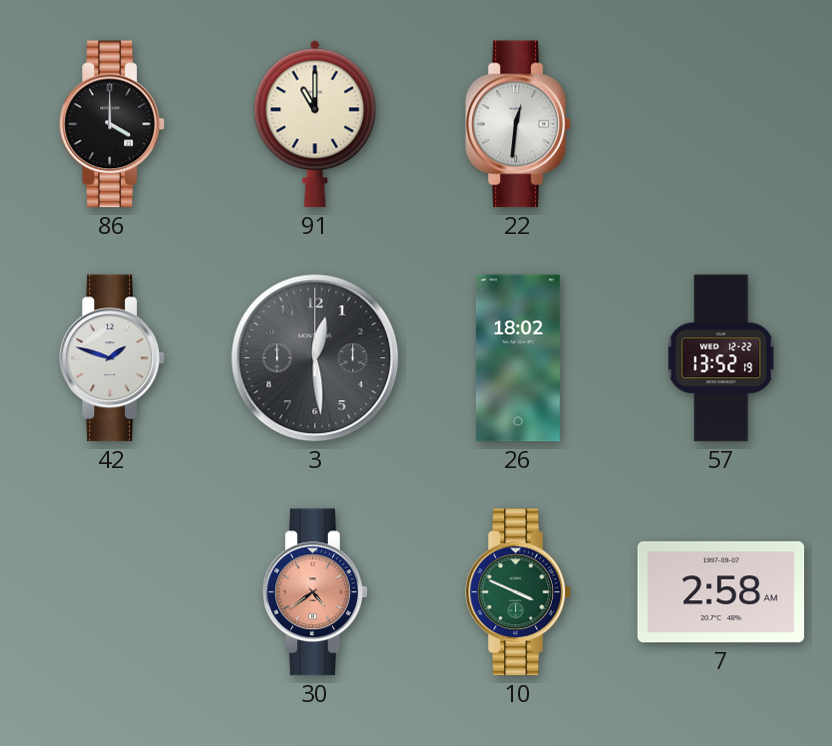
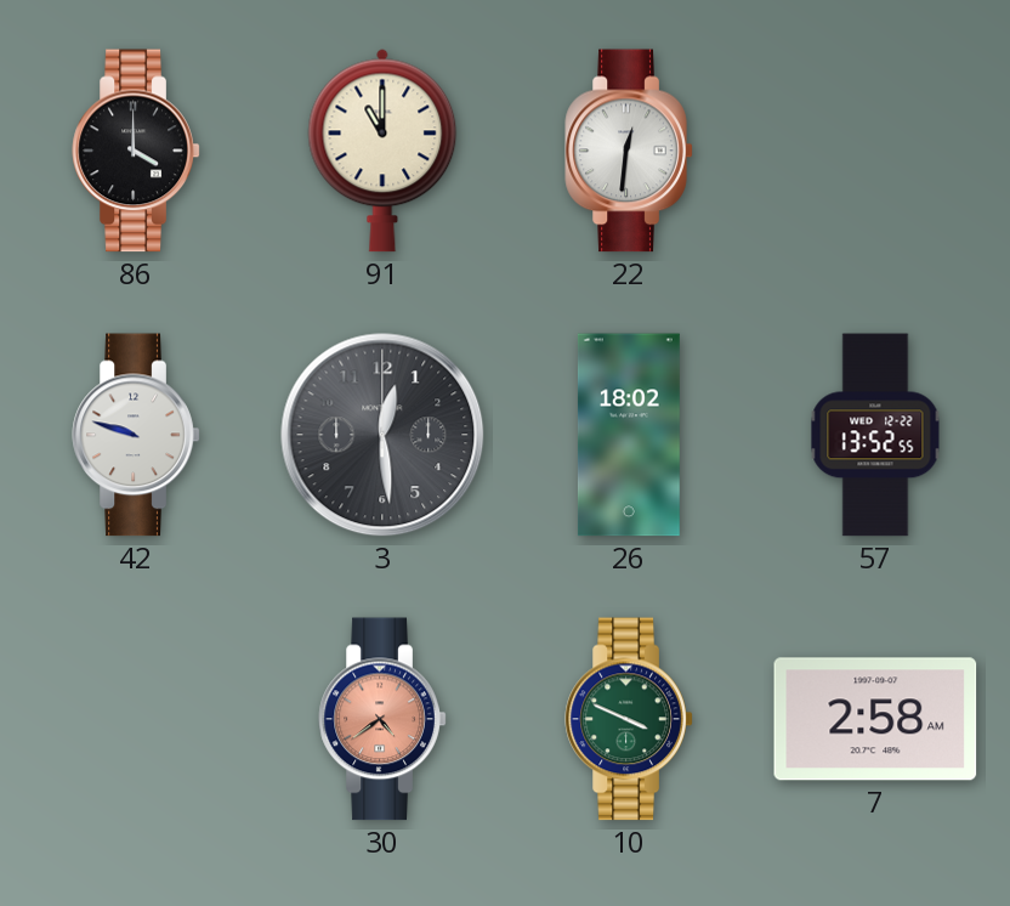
42: 1:48 -> 9:48 (136, 435)
57: 13:52:19 -> 13:52:55 (875, 435)
